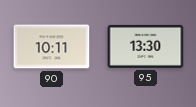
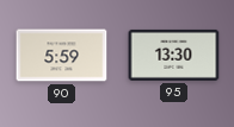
90: 10:11 -> 5:59 (62, 56)
